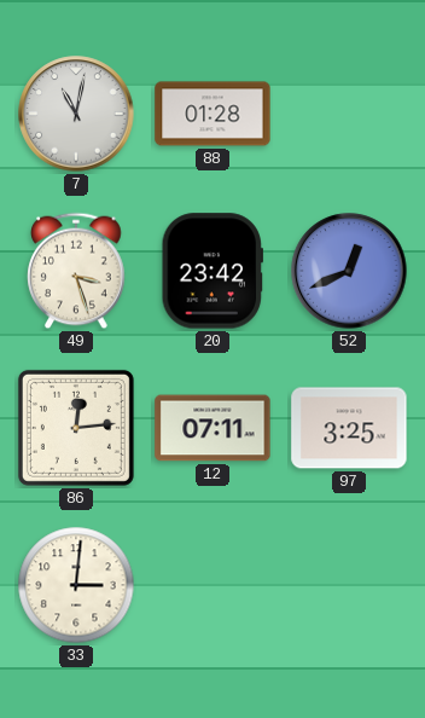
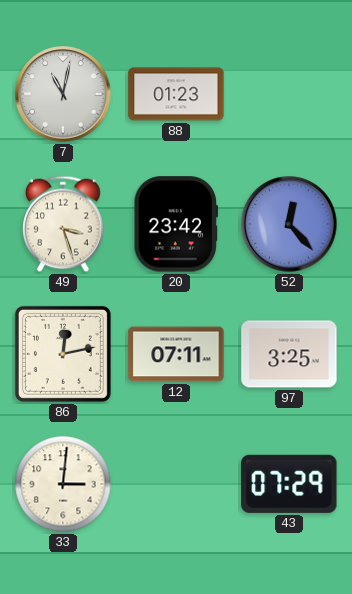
88: 01:28 -> 01:23 (176, 94)
52: 12:41 -> 12:23 (289, 224)
86: 12:14 -> 12:13 (63, 354)
43: none -> 07:29 (289, 484)
